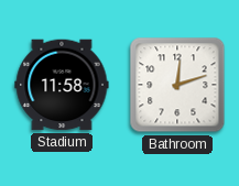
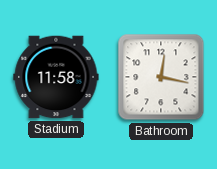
Bathroom: 12:12 -> 12:17 (161, 77)
